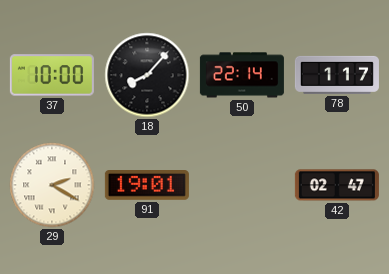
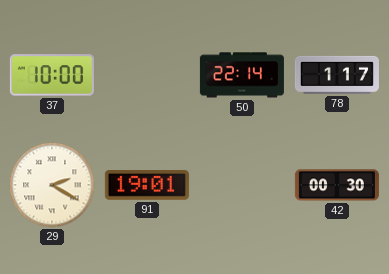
18: 8:07 -> none (147, 75)
42: 02:47 -> 00:30 (337, 185)
